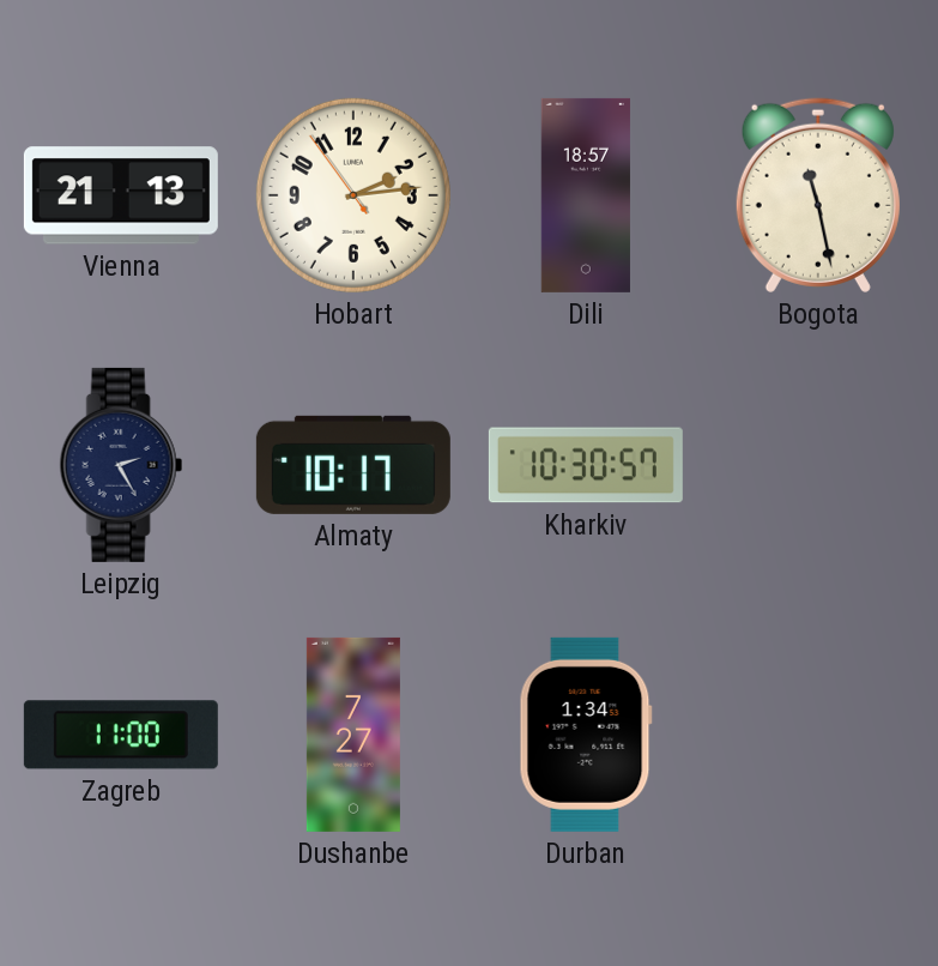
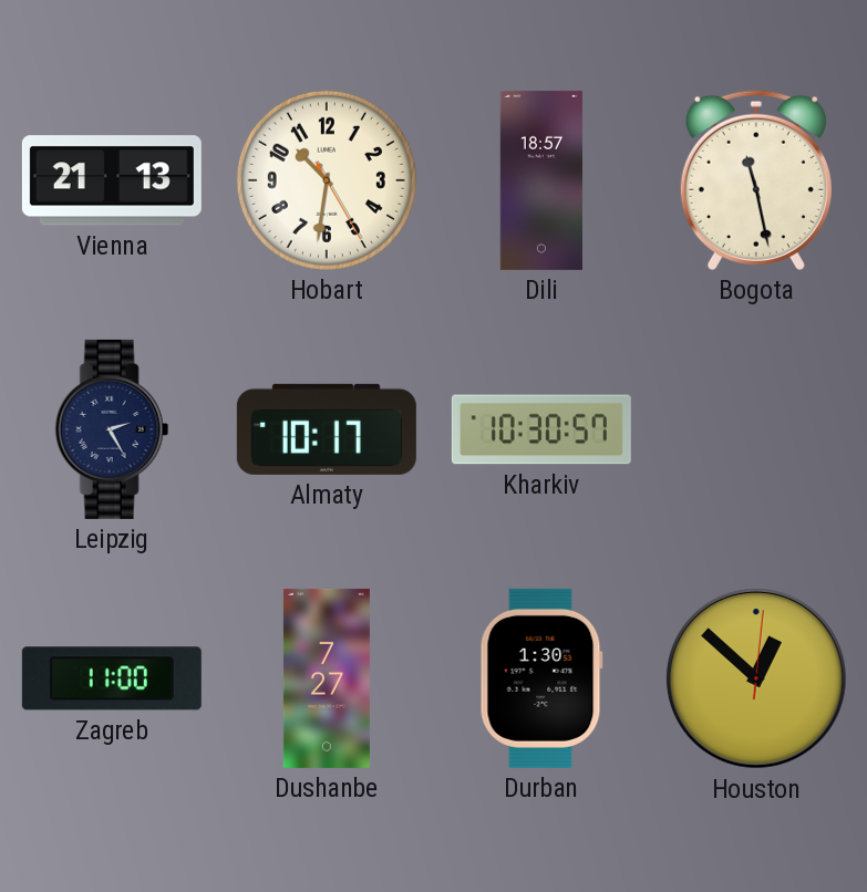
Hobart: 2:13 -> 10:31 (327, 180)
Durban: 1:34 -> 1:30 (541, 678)
Houston: none -> 12:52 (756, 678)
